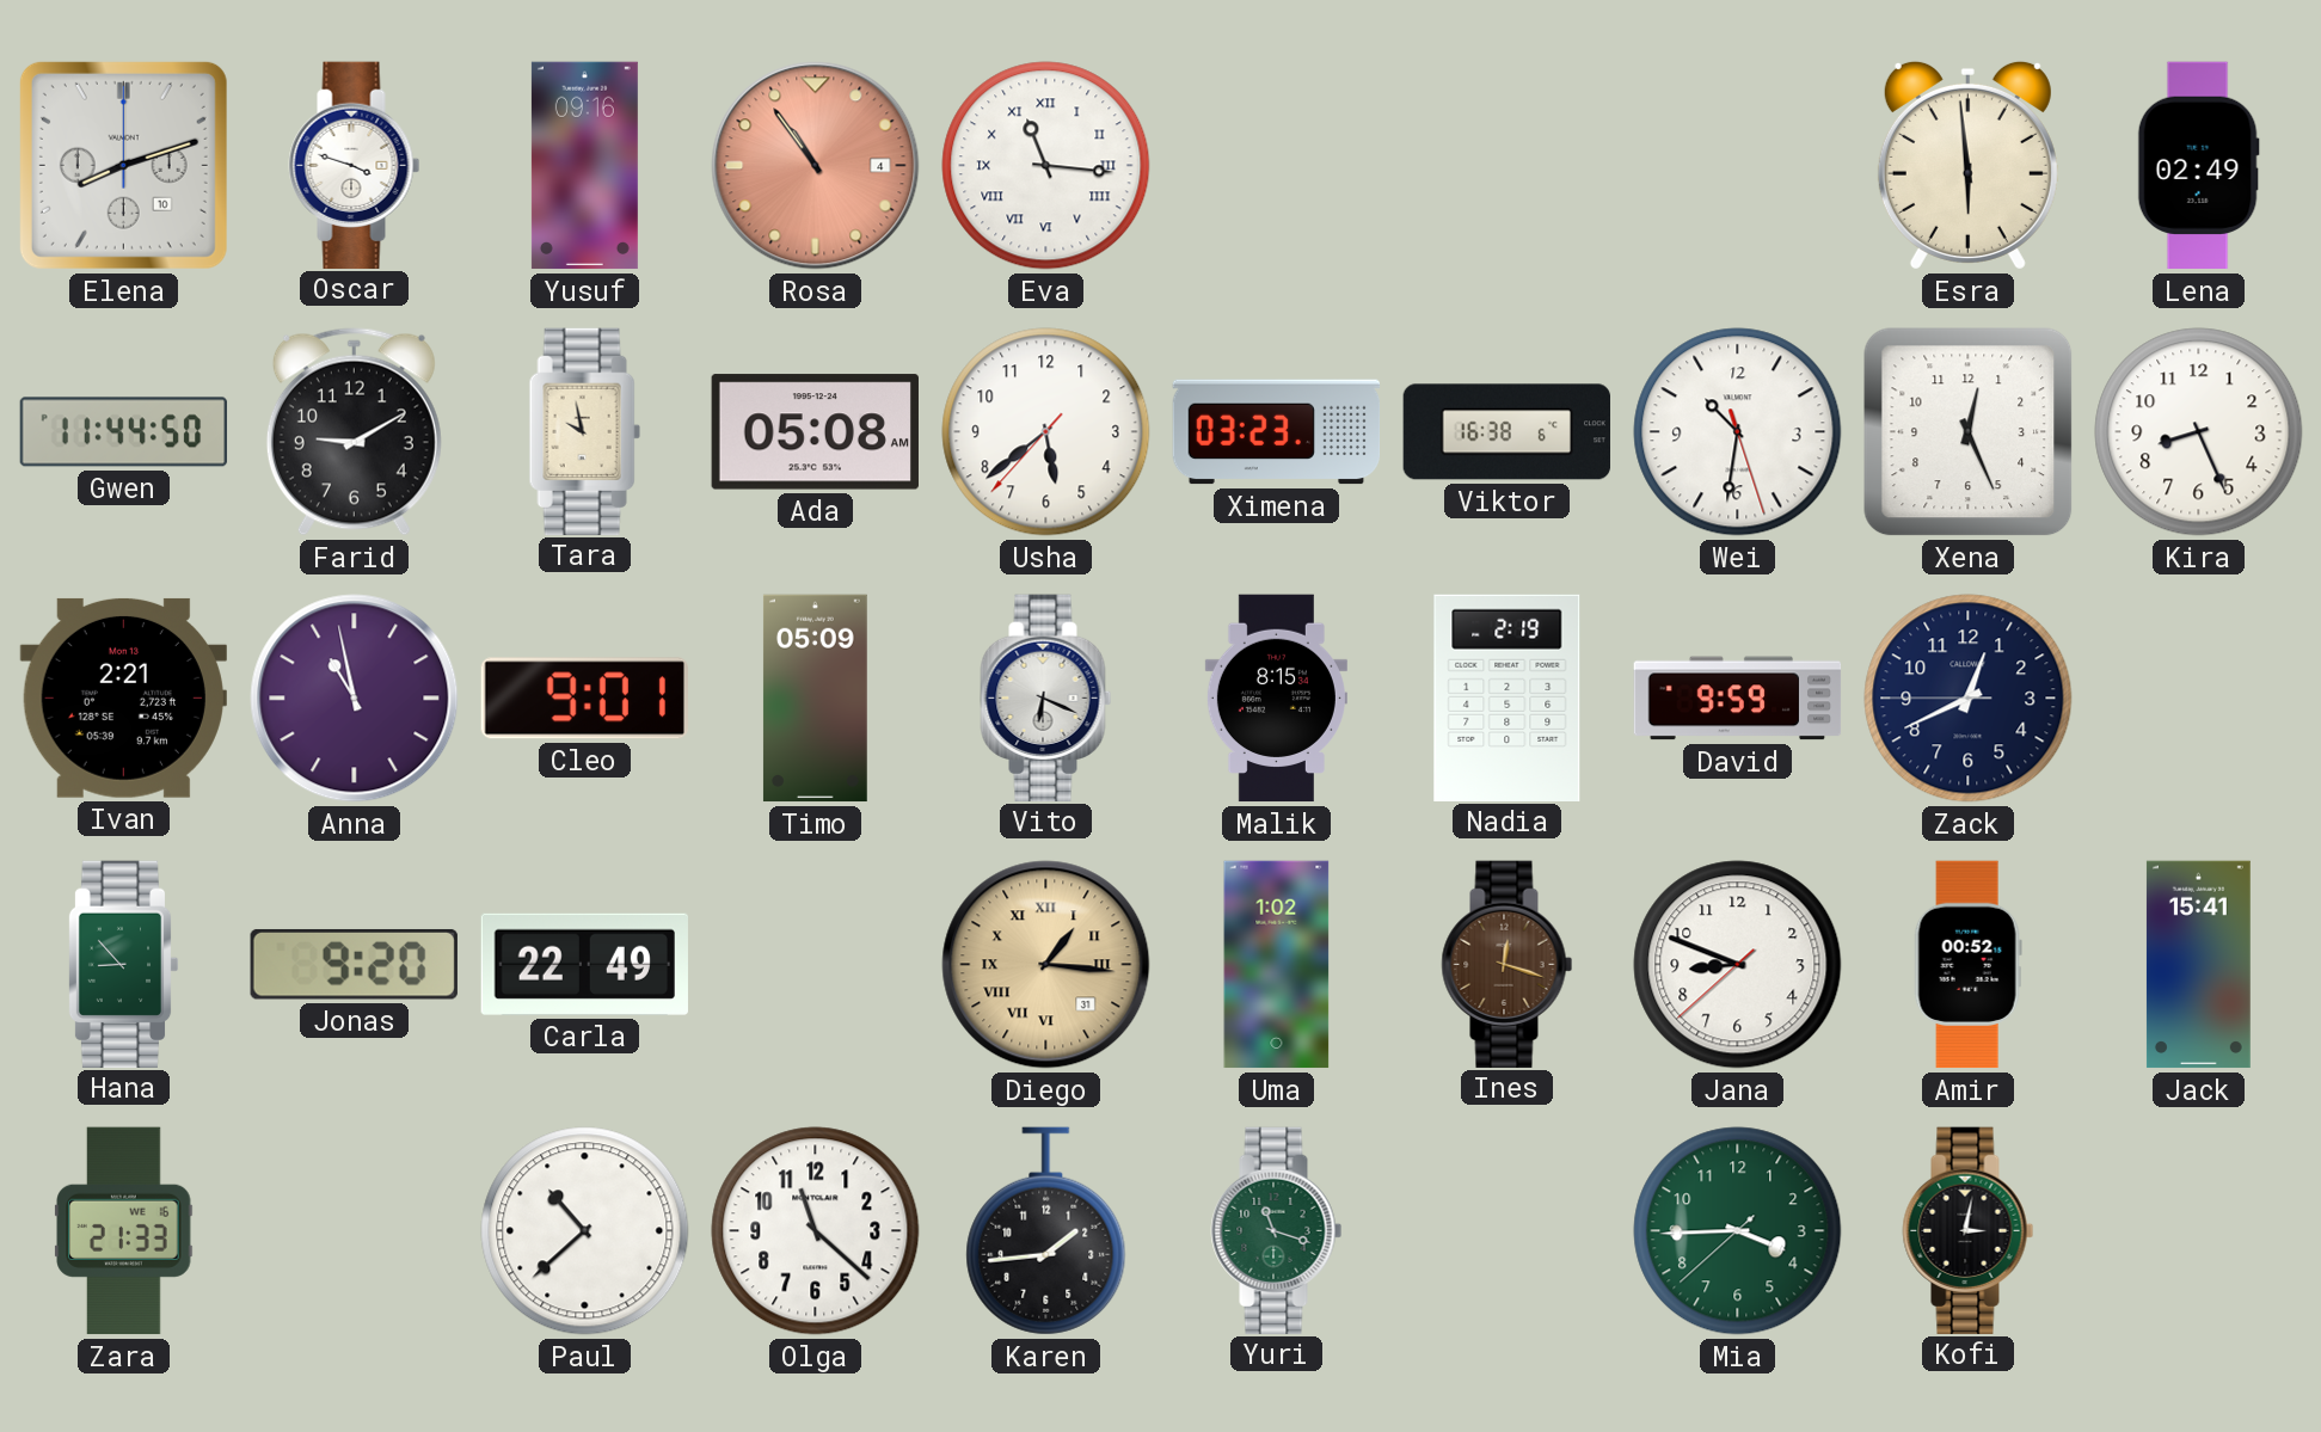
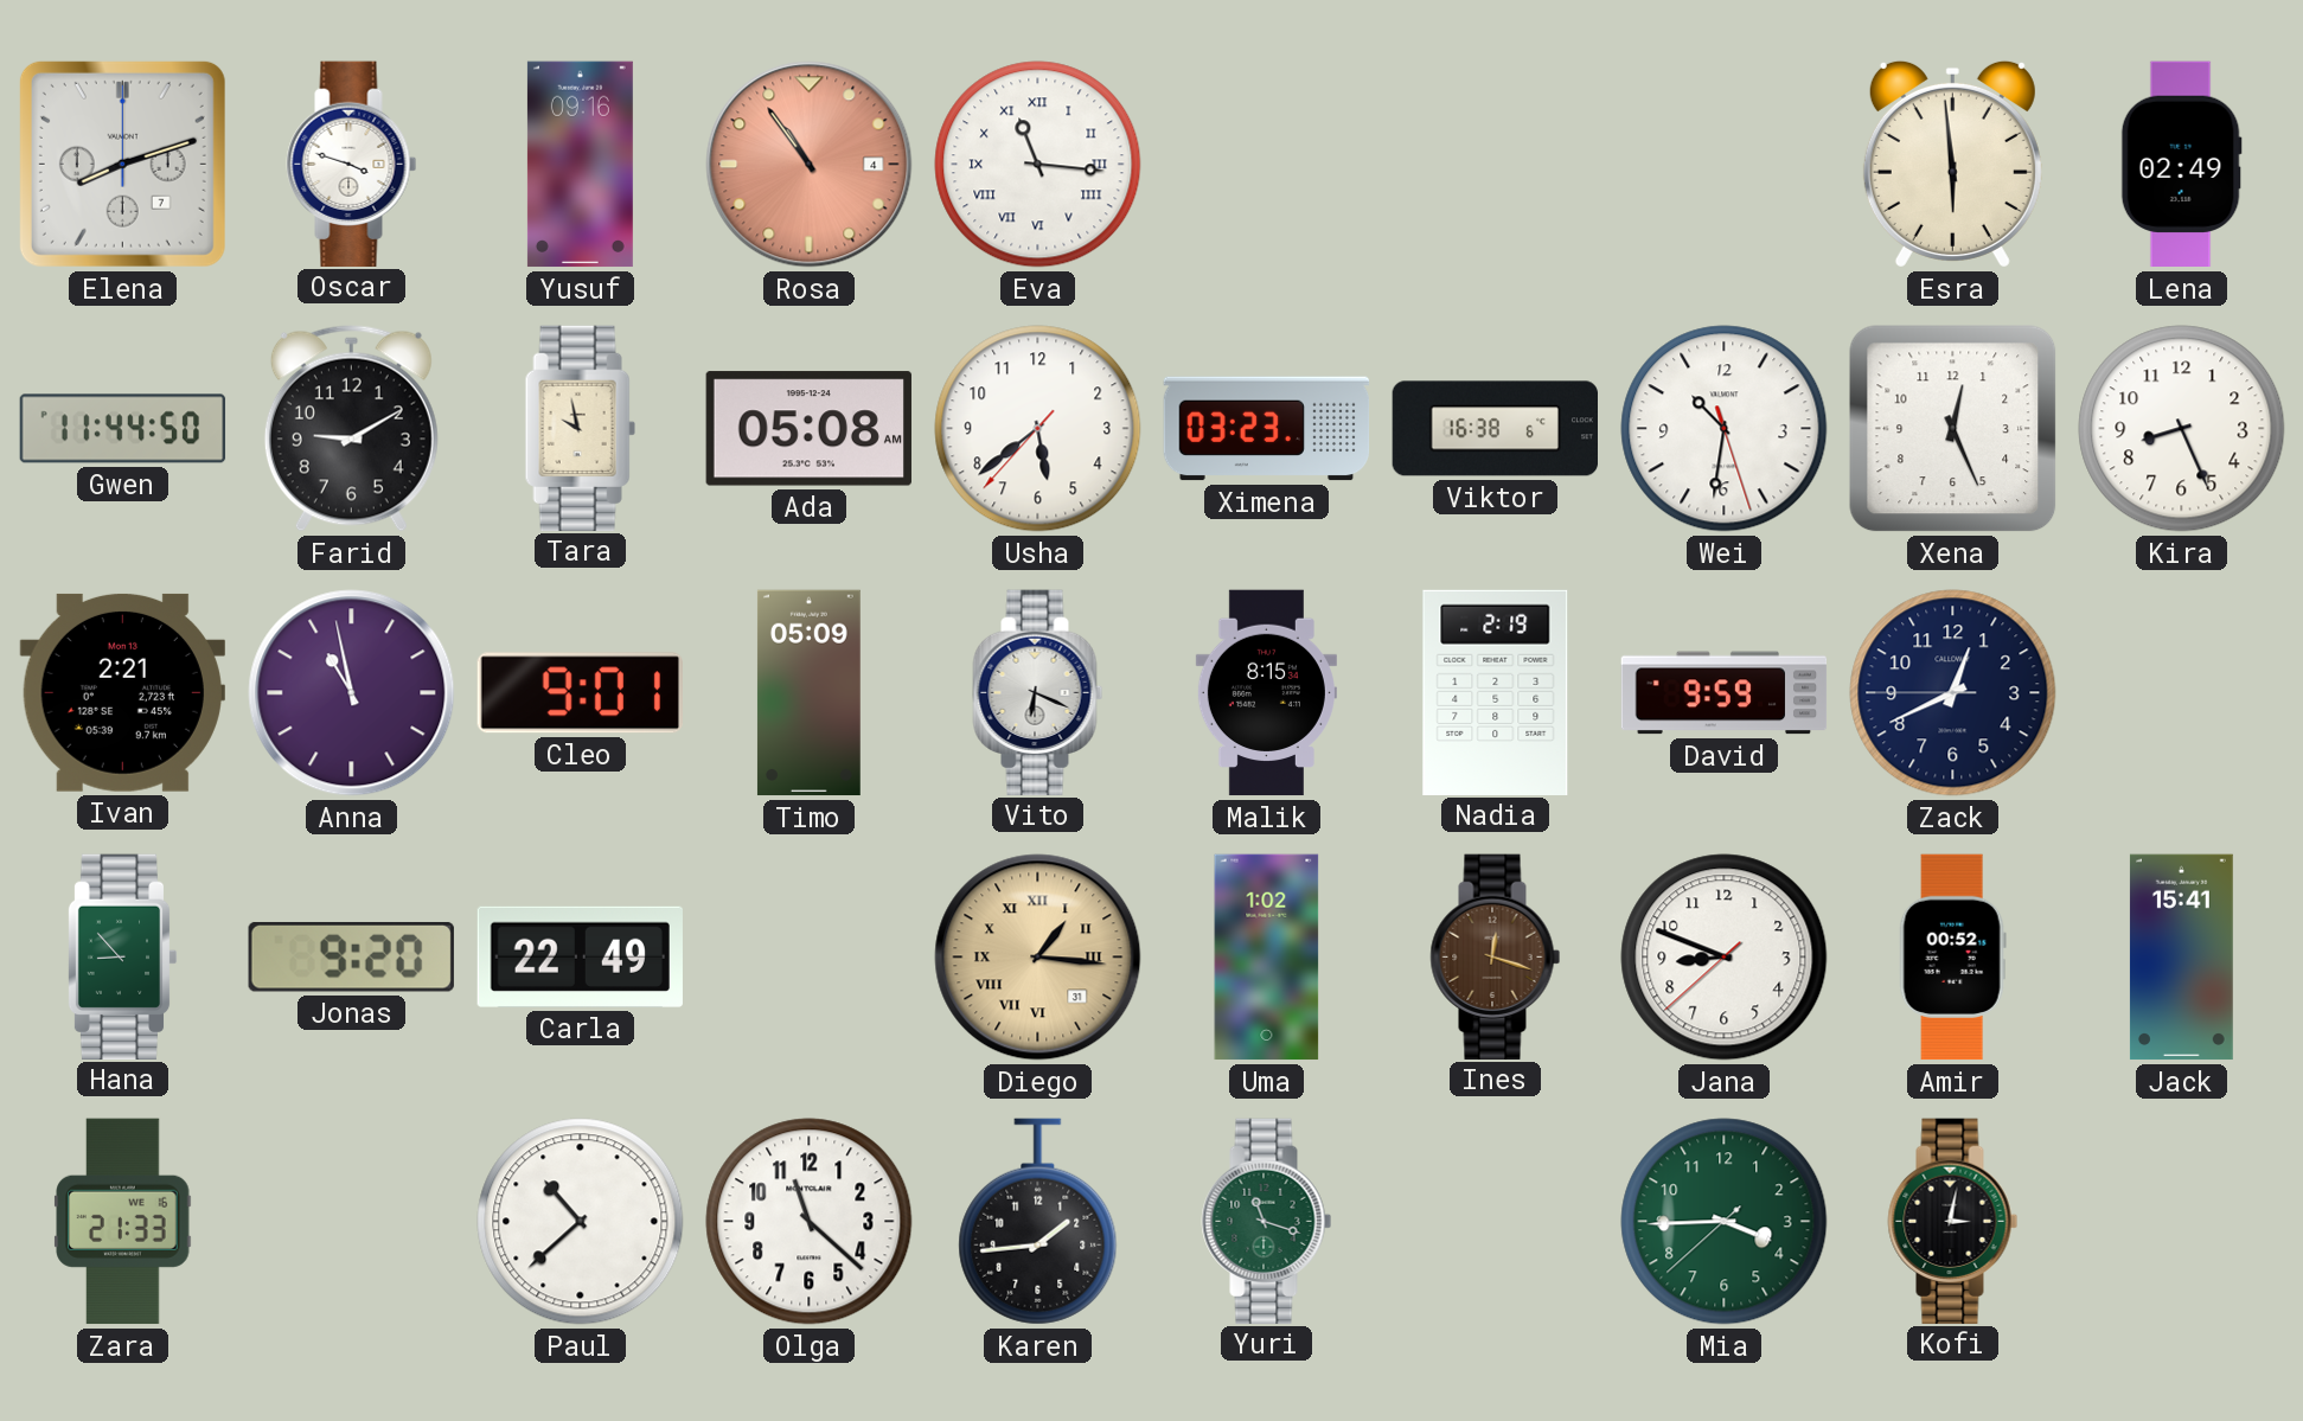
Elena date: 10 -> 7 (122, 164)
